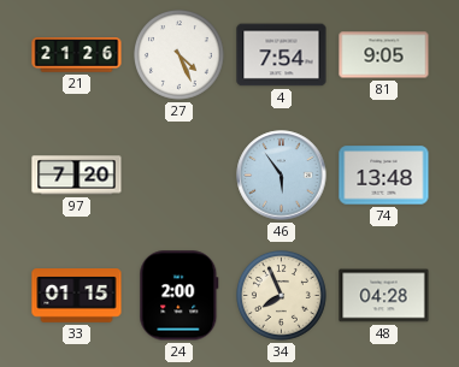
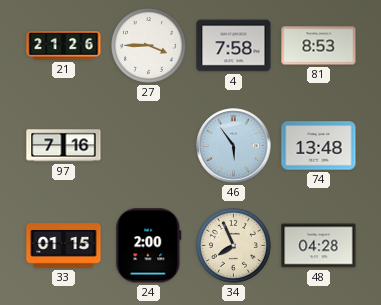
27: 4:26 -> 3:45 (149, 46)
4: 7:54 -> 7:58 (234, 46)
81: 9:05 -> 8:53 (319, 46)
97: 7:20 -> 7:16 (64, 146)
